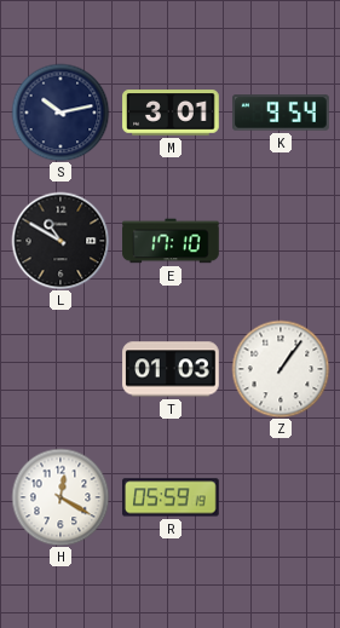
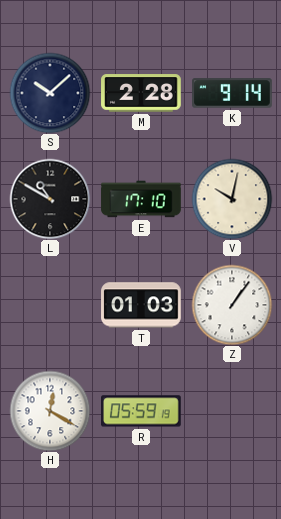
S: 10:13 -> 10:08 (50, 93)
M: 3:01 -> 2:28 (141, 93)
K: 9:54 -> 9:14 (232, 93)
V: none -> 10:02 (232, 199)
